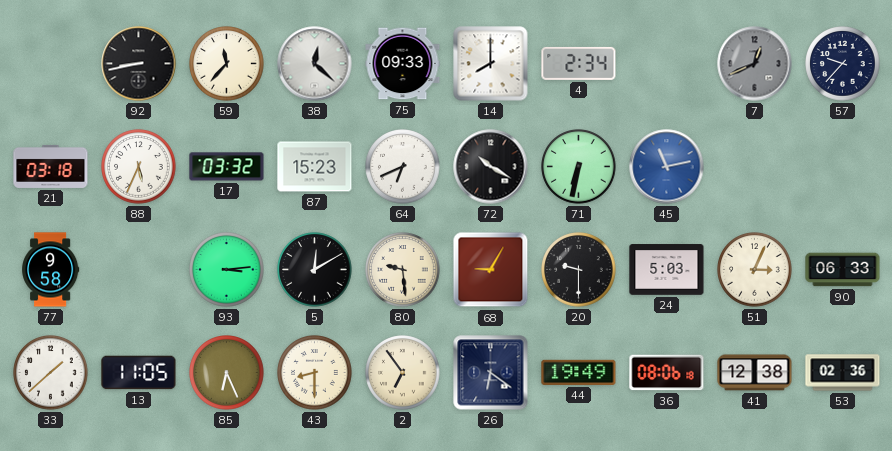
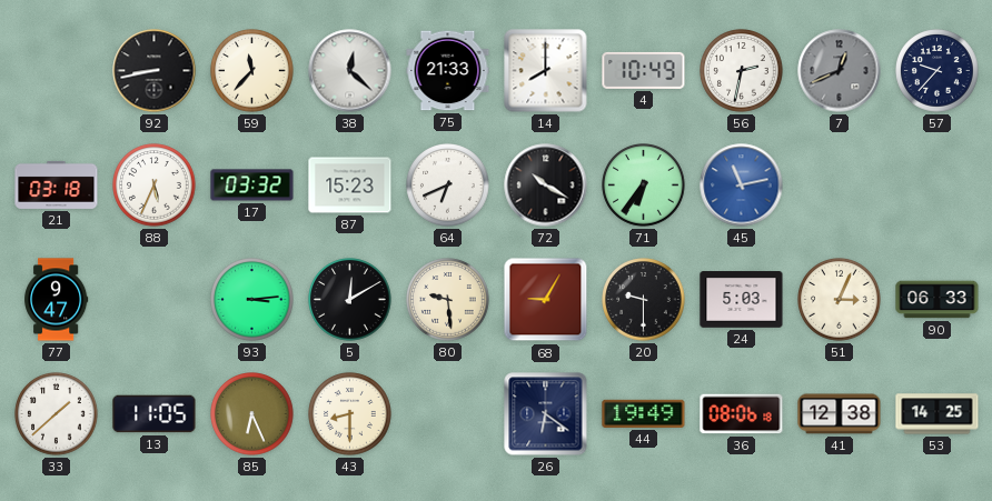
75: 09:33 -> 21:33 (448, 71)
4: 2:34 -> 10:49 (644, 70)
56: none -> 2:32 (742, 71)
71: 6:32 -> 6:36 (644, 186)
77: 9:58 -> 9:47 (57, 300)
2: 6:54 -> none (403, 373)
53: 02:36 -> 14:25 (938, 414)
